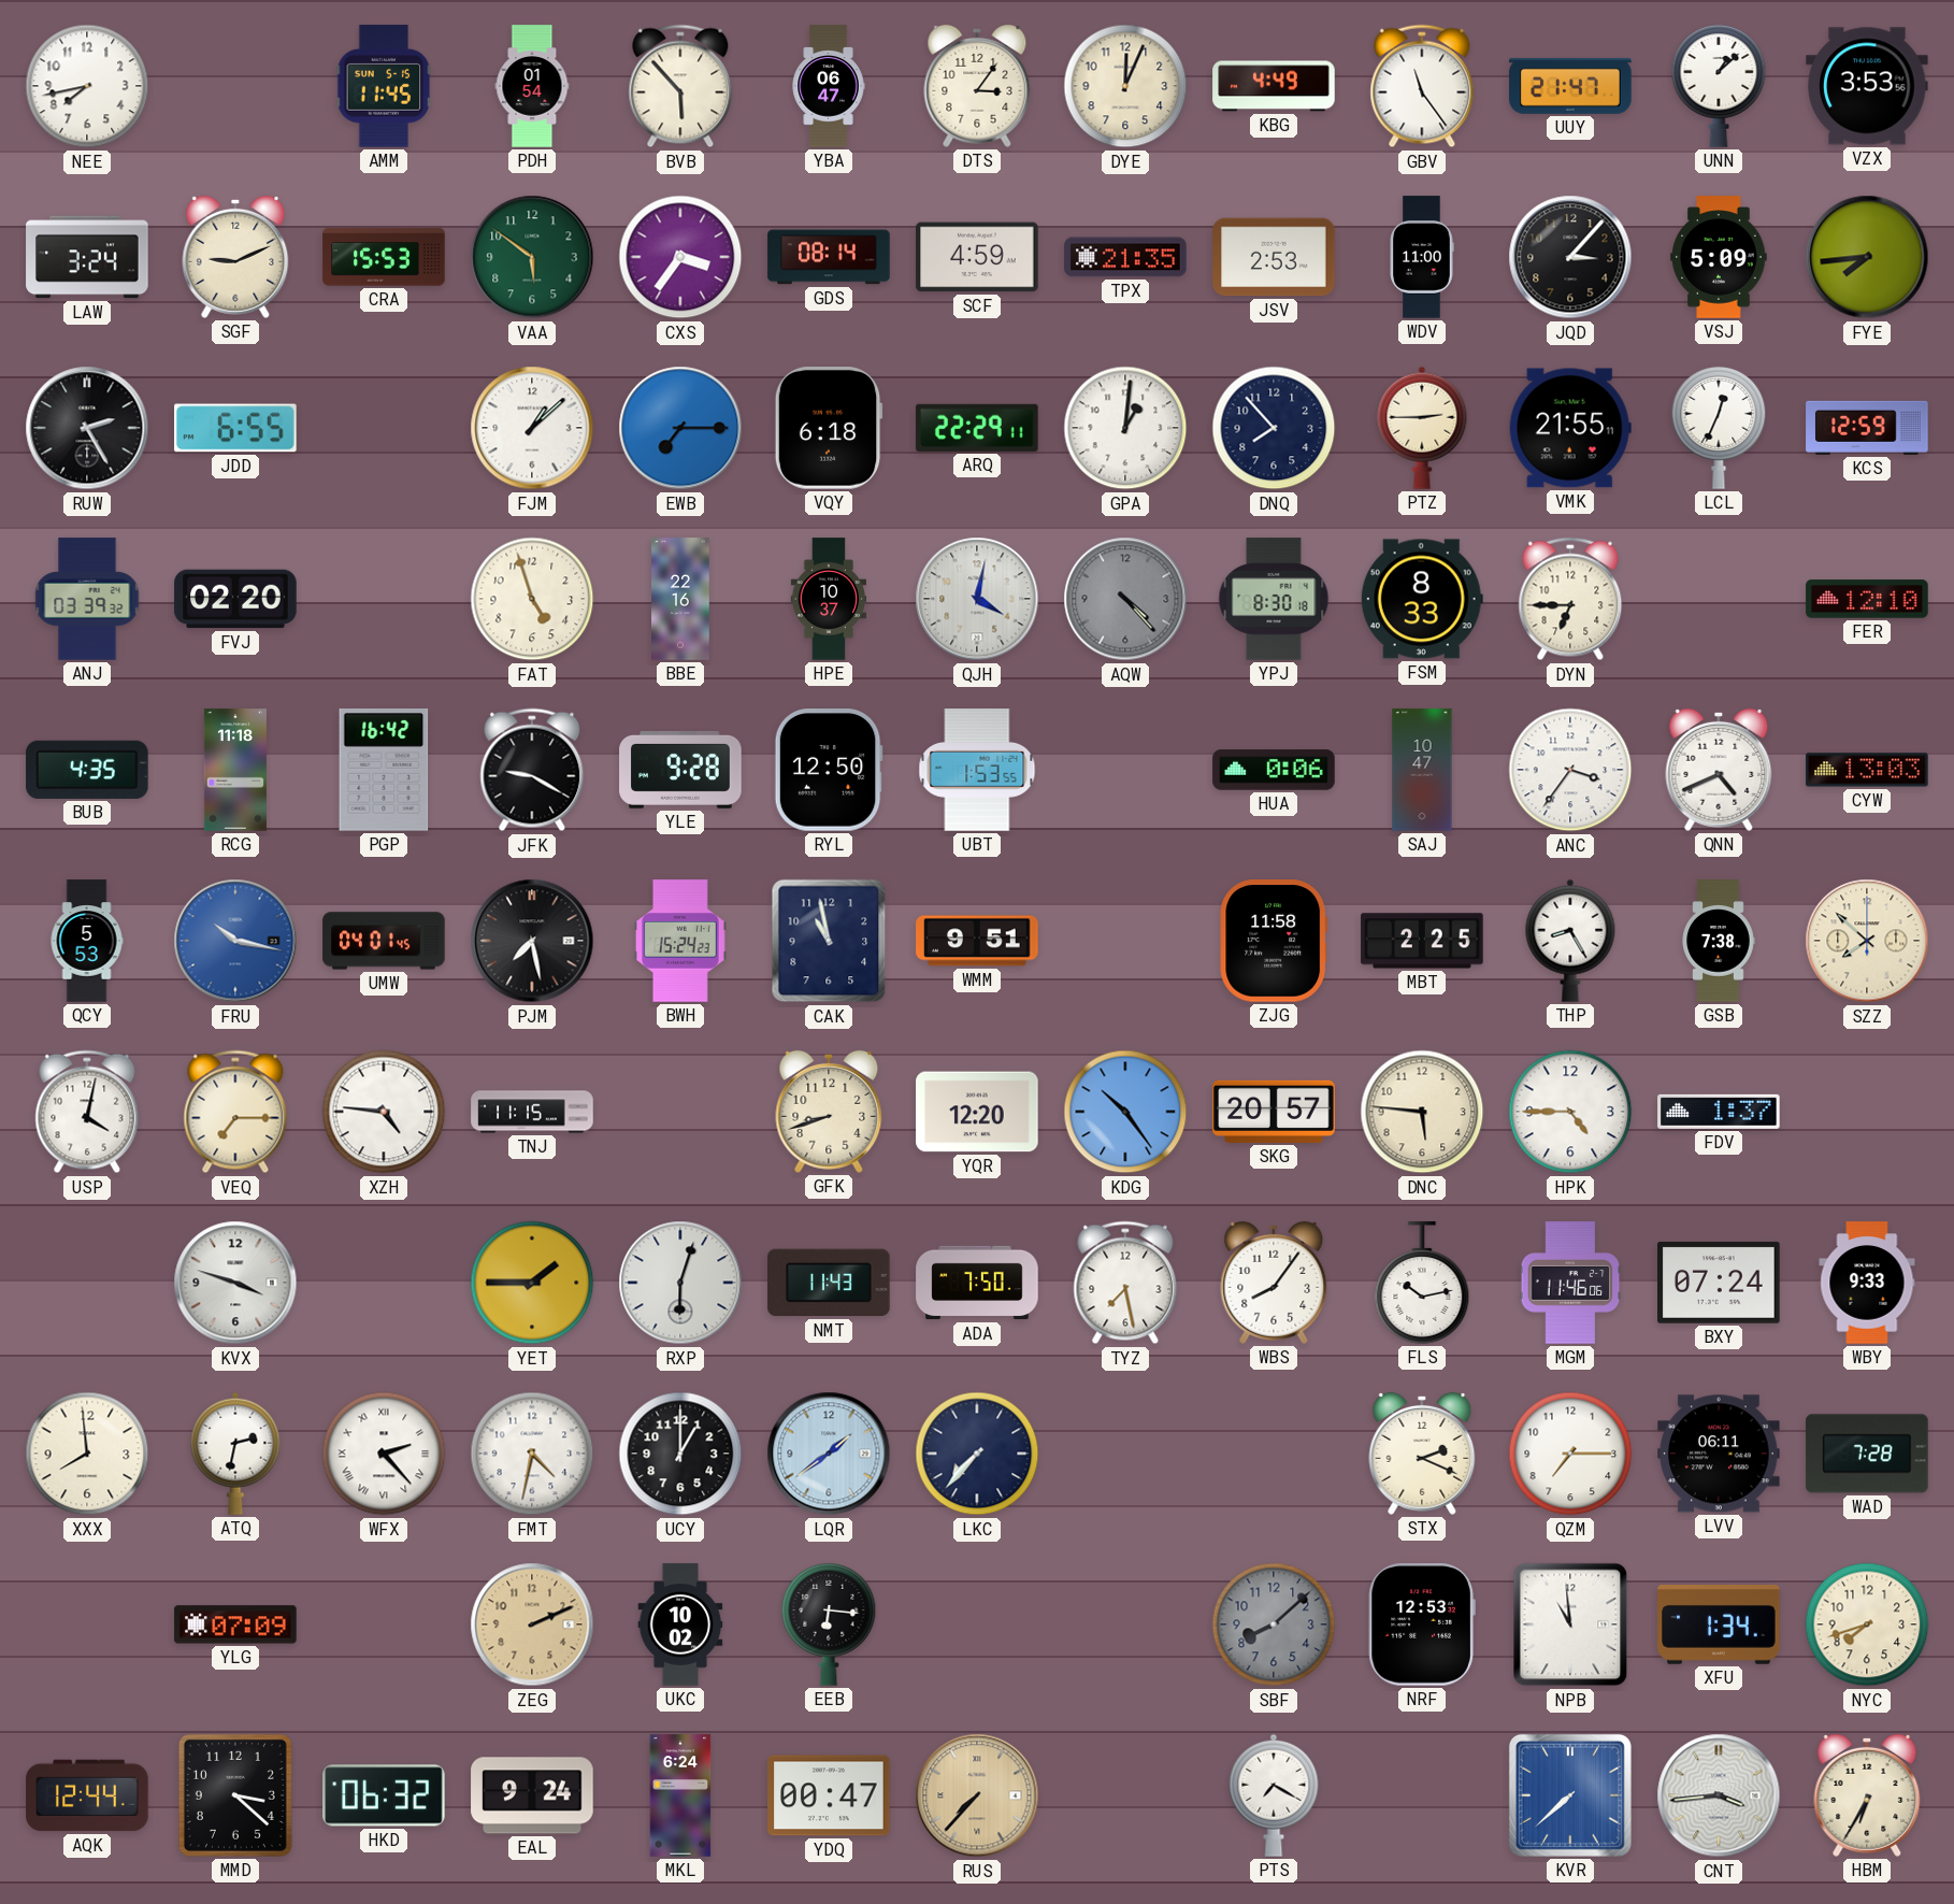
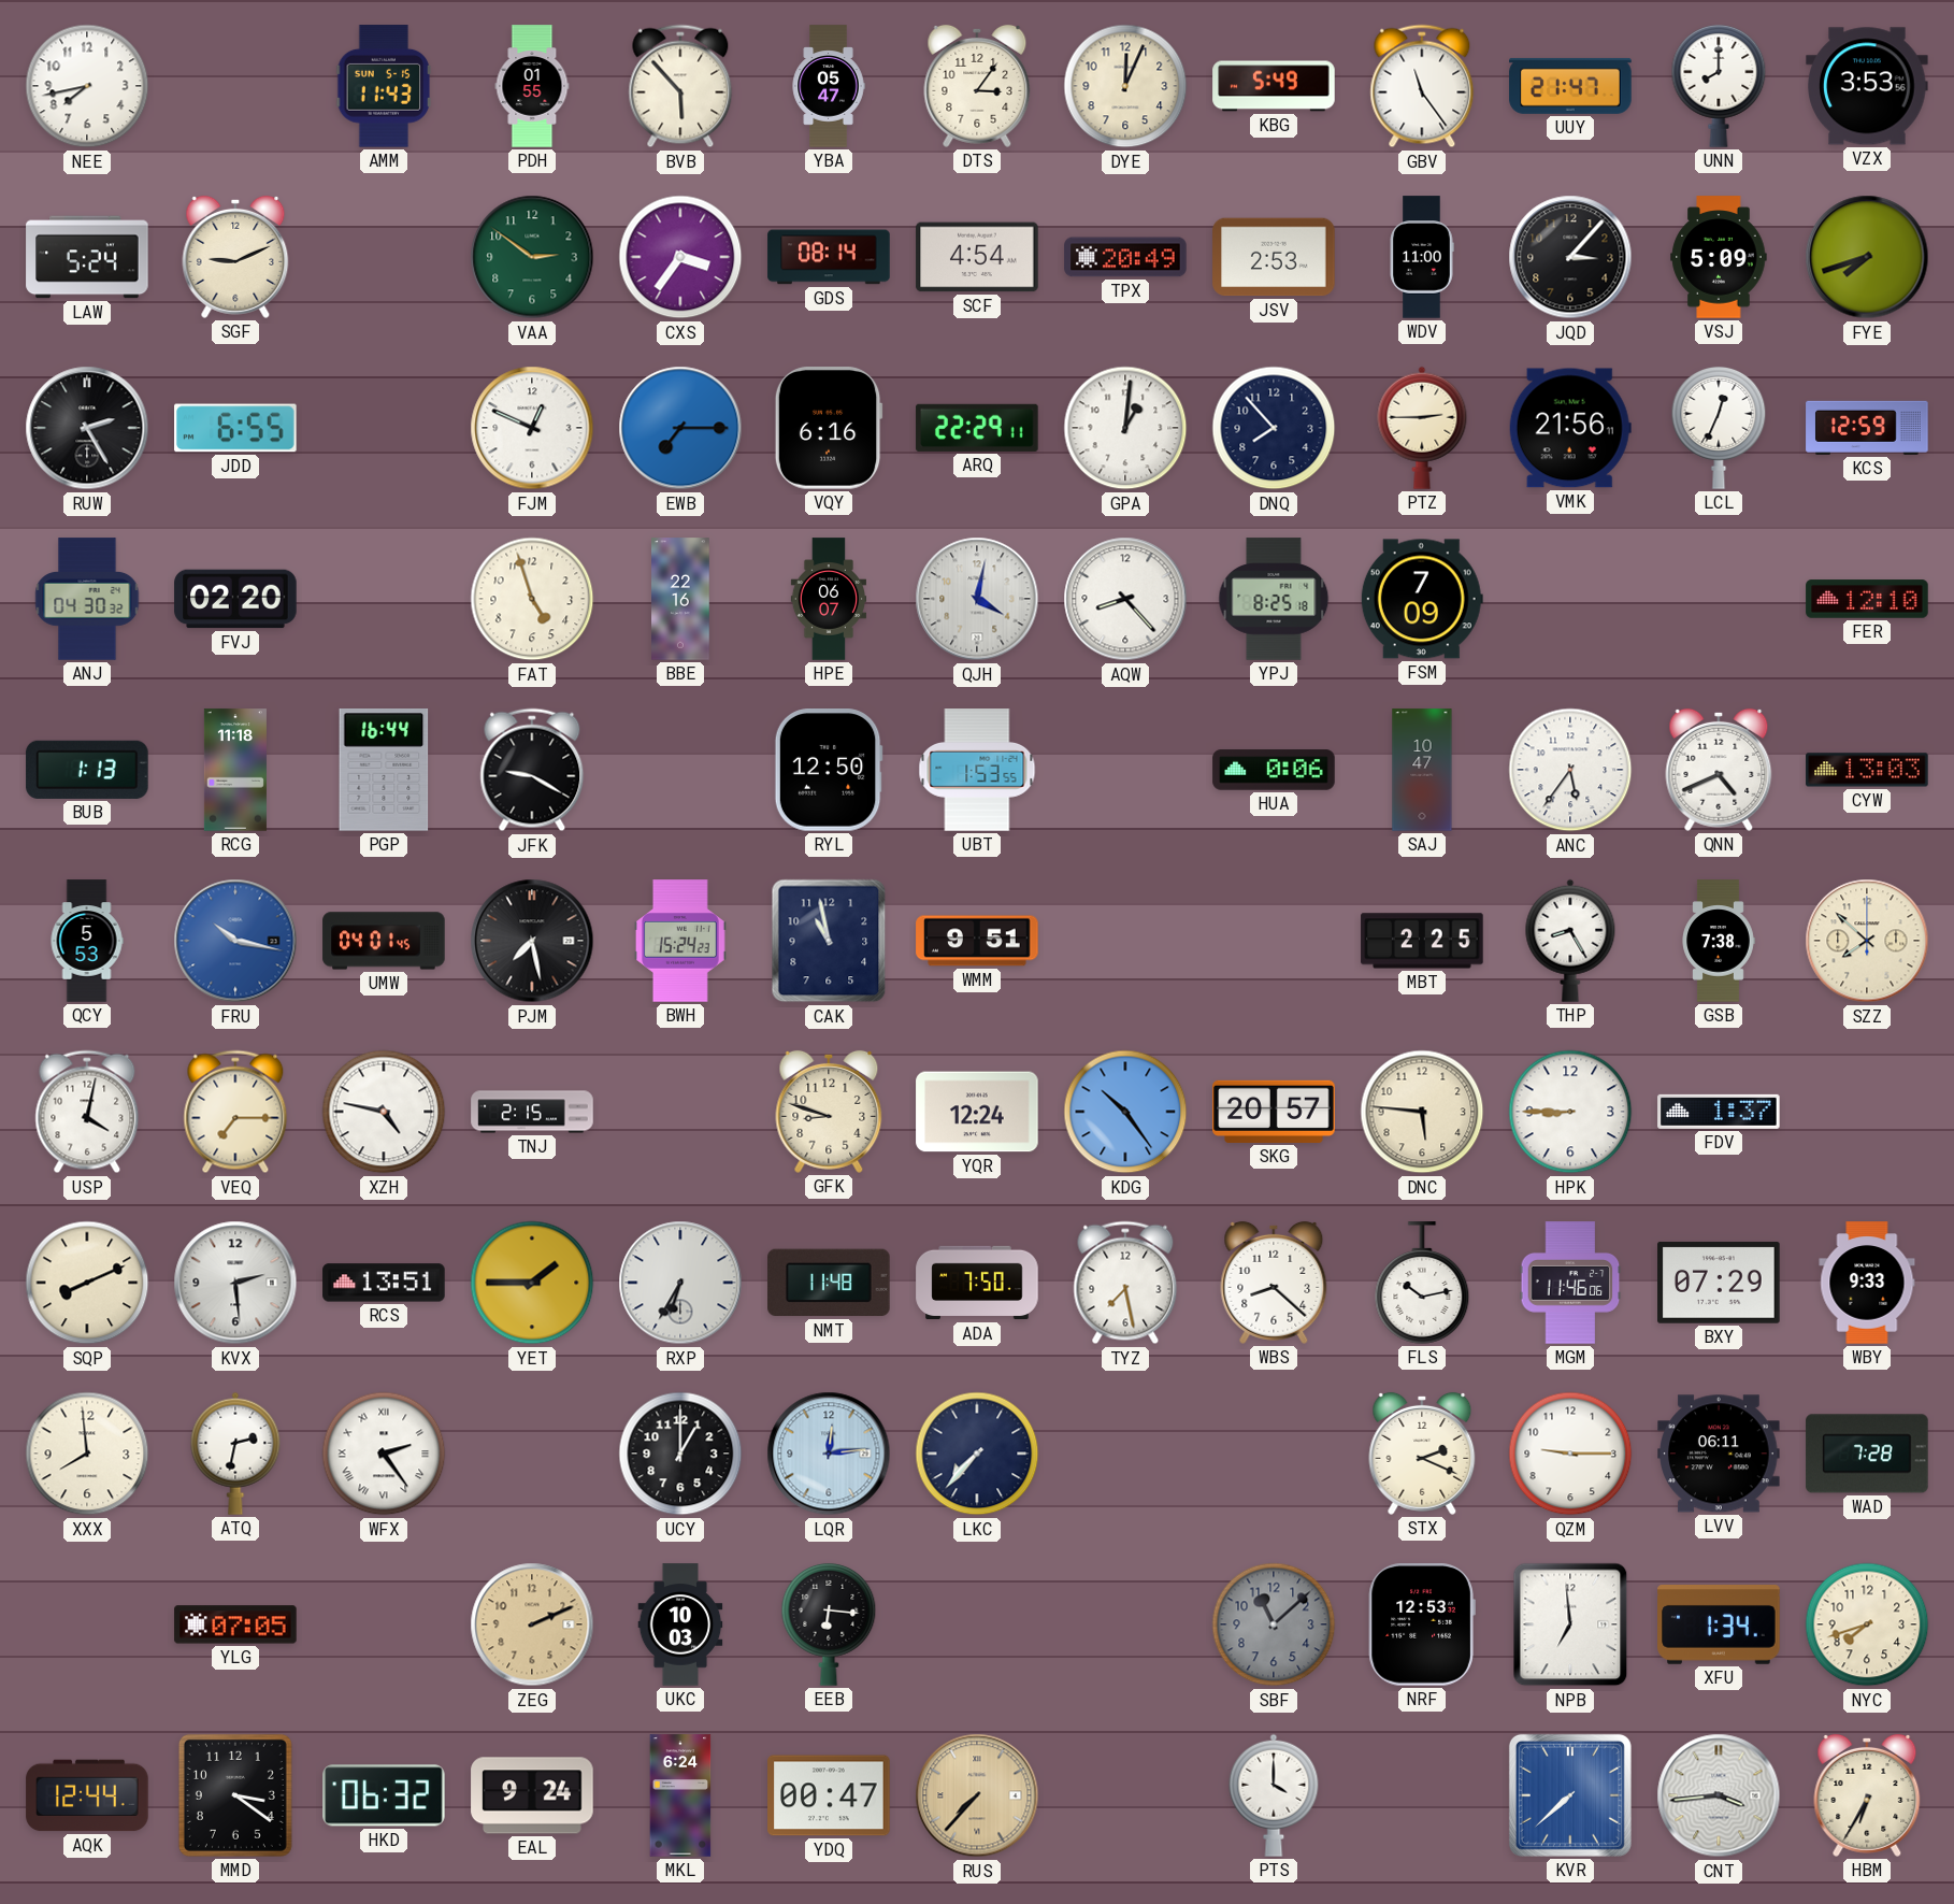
AMM: 11:45 -> 11:43 (384, 86)
PDH: 01:54 -> 01:55 (532, 86)
YBA: 06:47 -> 05:47 (829, 86)
KBG: 4:49 -> 5:49 (1274, 86)
UNN: 1:08 -> 8:00 (1719, 86)
LAW: 3:24 -> 5:24 (87, 257)
CRA: 15:53 -> none (384, 257)
VAA: 5:51 -> 2:51 (532, 257)
SCF: 4:59 -> 4:54 (977, 257)
TPX: 21:35 -> 20:49 (1125, 257)
FYE: 7:44 -> 7:42 (1867, 257)
FJM: 1:08 -> 12:49 (532, 428)
VQY: 6:18 -> 6:16 (829, 428)
VMK: 21:55 -> 21:56 (1570, 428)
ANJ: 03:39 -> 04:30 (87, 599)
HPE: 10:37 -> 06:07 (828, 599)
AQW: 4:23 -> 8:23 (1125, 599)
AQW dial: grey -> white (1125, 599)
YPJ: 8:30 -> 8:25 (1274, 599)
FSM: 8:33 -> 7:09 (1422, 599)
DYN: 6:45 -> none (1570, 599)
BUB: 4:35 -> 1:13 (87, 770)
PGP: 16:42 -> 16:44 (384, 770)
YLE: 9:28 -> none (680, 770)
ANC: 3:36 -> 5:36 (1570, 770)
ZJG: 11:58 -> none (1274, 941)
XZH: 4:46 -> 4:47 (384, 1112)
TNJ: 11:15 -> 2:15 (532, 1112)
GFK: 8:42 -> 8:48 (829, 1112)
YQR: 12:20 -> 12:24 (977, 1112)
HPK: 4:45 -> 8:45 (1570, 1112)
SQP: none -> 8:11 (87, 1283)
KVX: 3:48 -> 2:29 (235, 1283)
RCS: none -> 13:51 (384, 1283)
RXP: 6:03 -> 6:35 (680, 1283)
NMT: 11:43 -> 11:48 (829, 1283)
WBS: 8:06 -> 8:22 (1274, 1283)
BXY: 07:24 -> 07:29 (1719, 1283)
WFX: 2:23 -> 2:24 (384, 1454)
FMT: 4:32 -> none (532, 1454)
LQR: 1:39 -> 12:14 (829, 1454)
QZM: 7:15 -> 9:15 (1570, 1454)
YLG: 07:09 -> 07:05 (235, 1624)
UKC: 10:02 -> 10:03 (680, 1624)
SBF: 8:08 -> 11:08 (1274, 1624)
NPB: 10:59 -> 6:59 (1570, 1624)
MMD: 3:22 -> 3:21 (235, 1795)
PTS: 7:20 -> 4:00 (1274, 1795)
